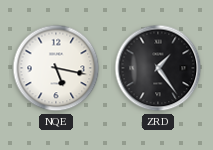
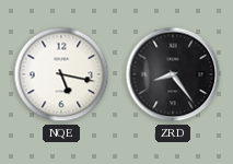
ZRD: 1:24 -> 8:24 (173, 74)
